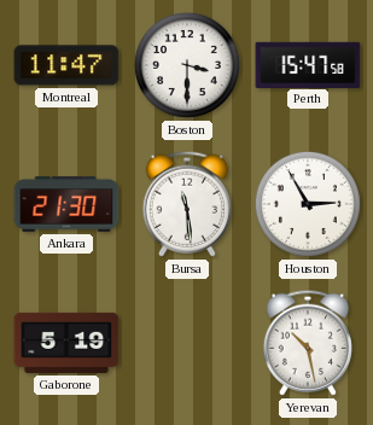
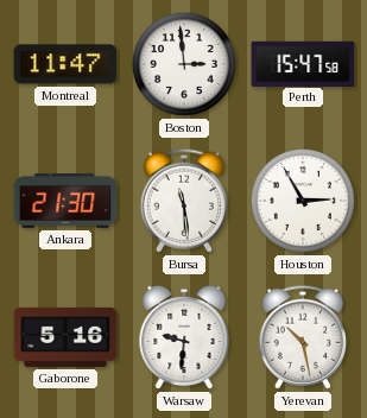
Boston: 3:30 -> 2:59 (184, 64)
Gaborone: 5:19 -> 5:16 (65, 337)
Warsaw: none -> 9:31 (184, 337)
